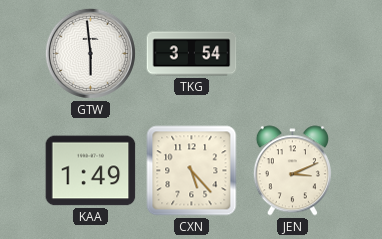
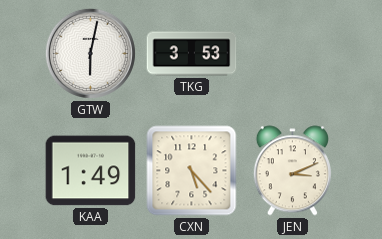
GTW: 5:59 -> 6:02 (90, 53)
TKG: 3:54 -> 3:53 (192, 54)
